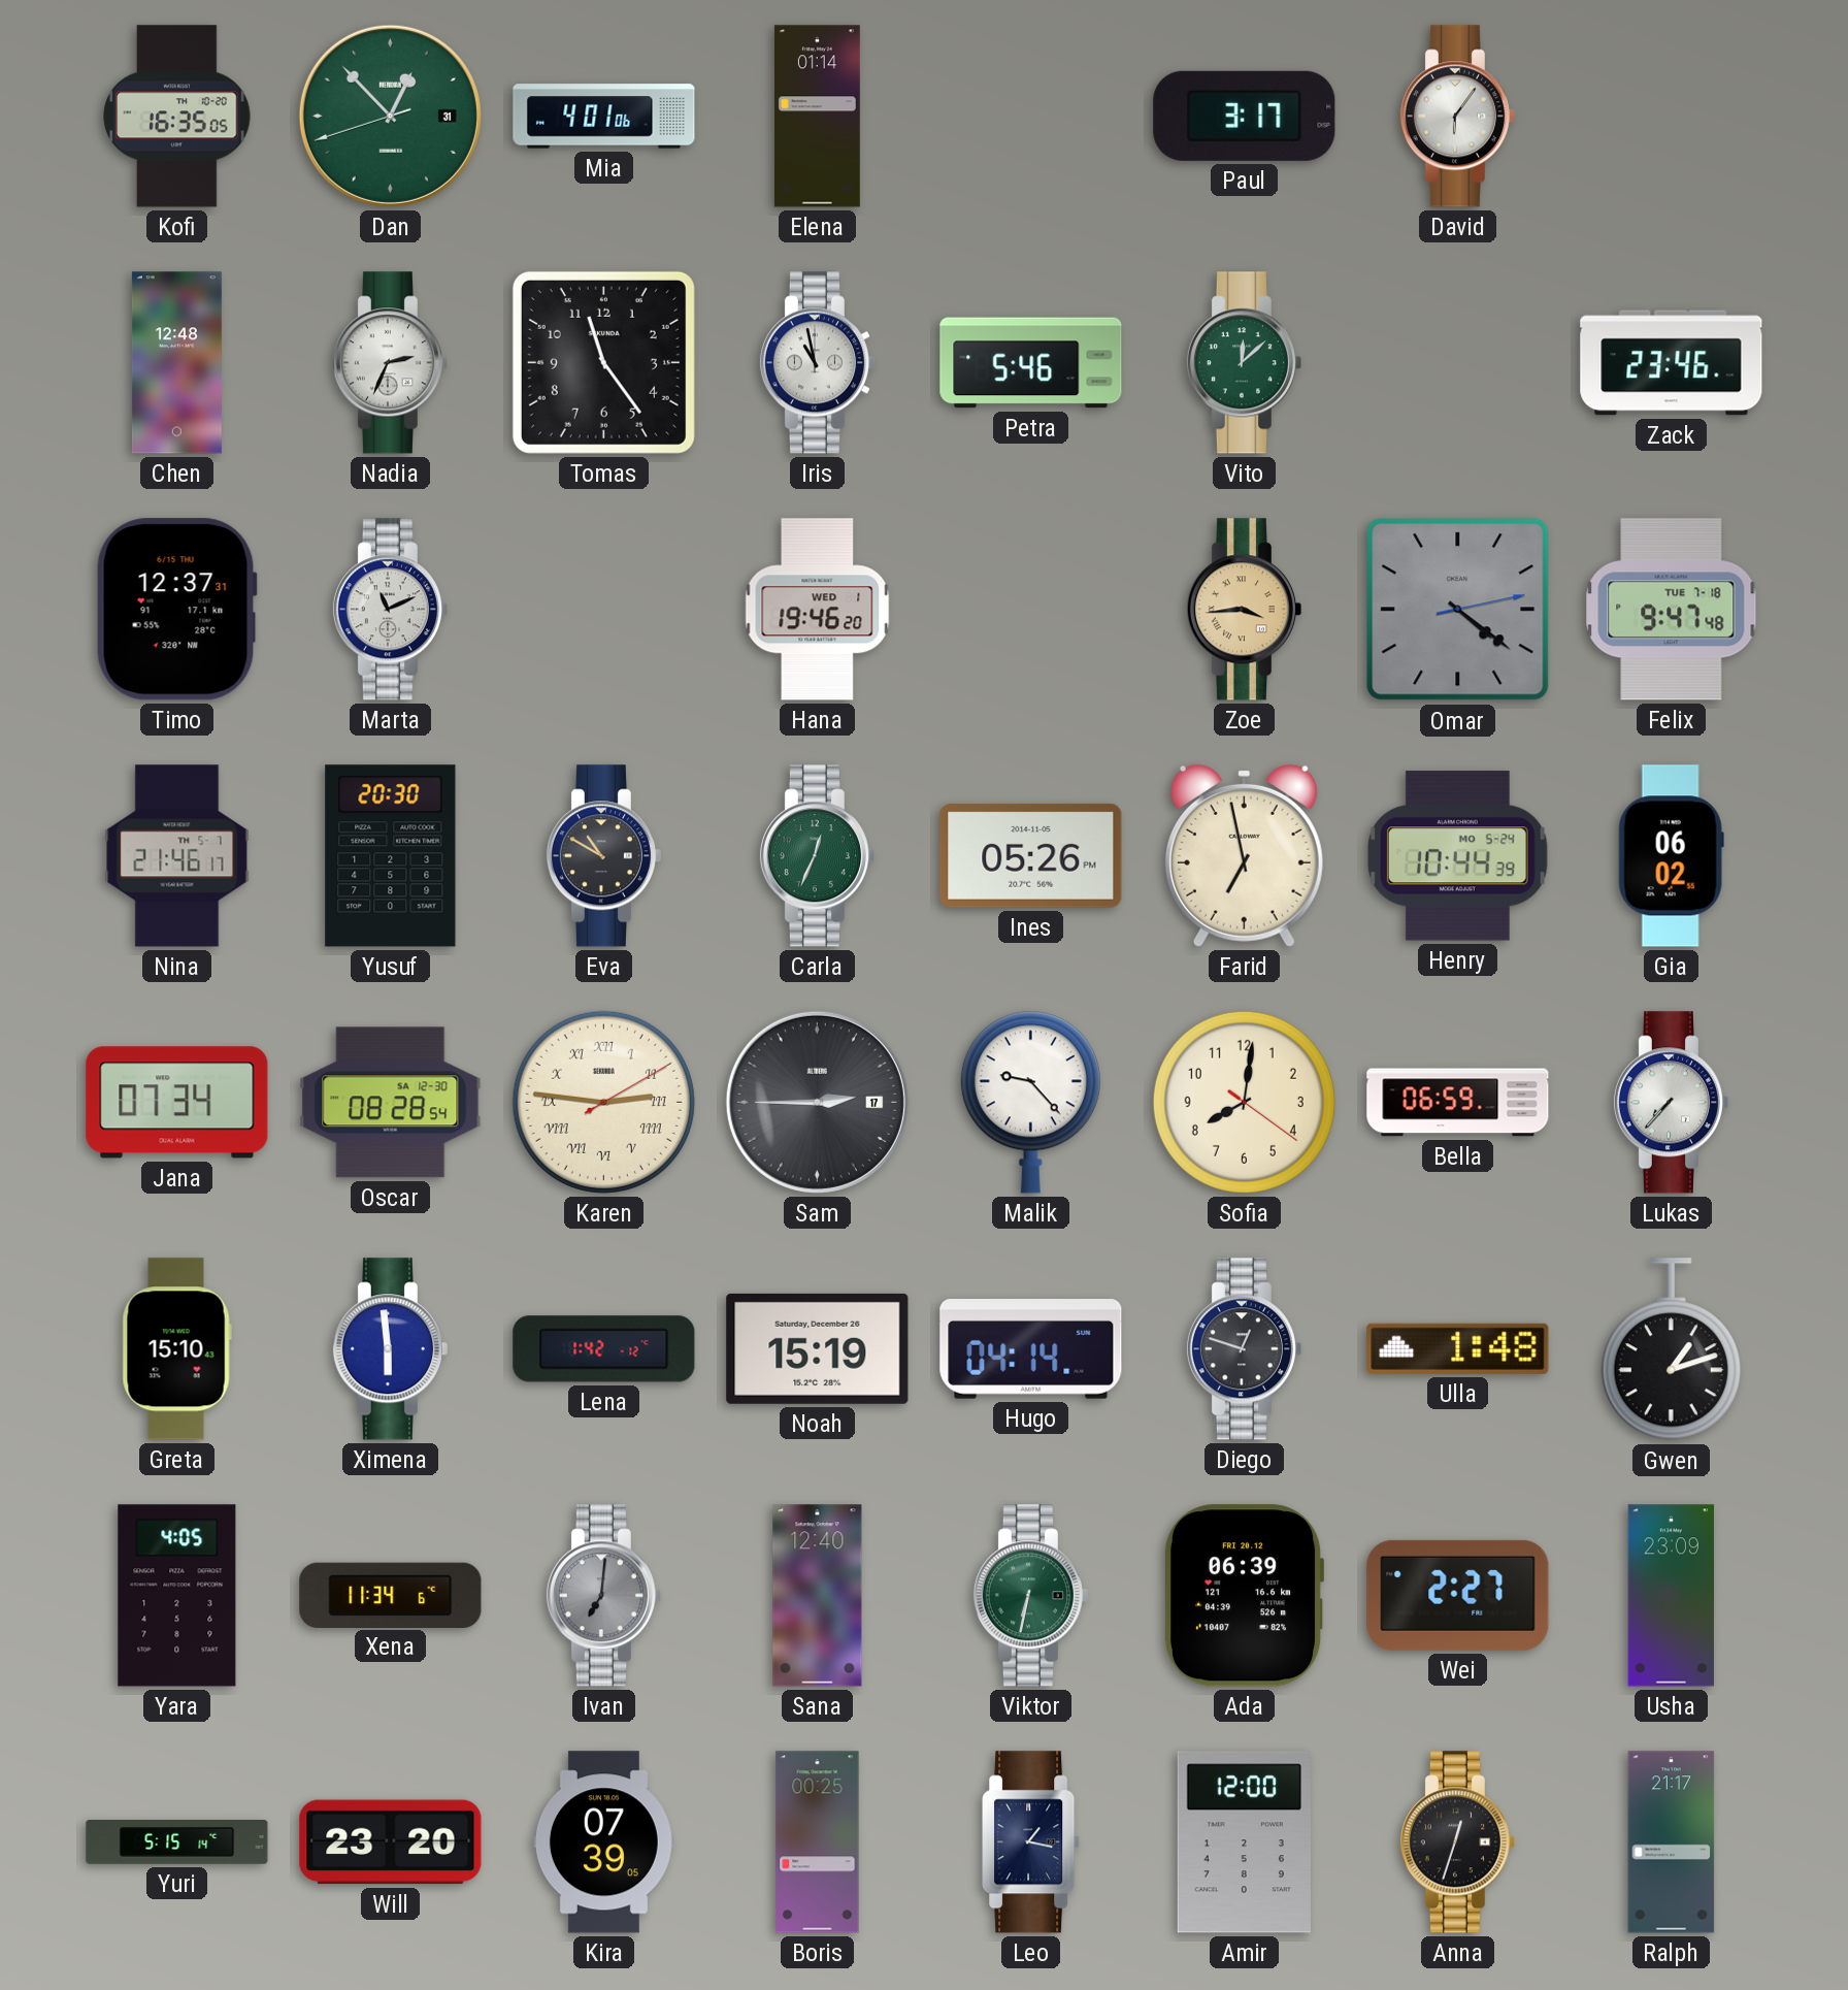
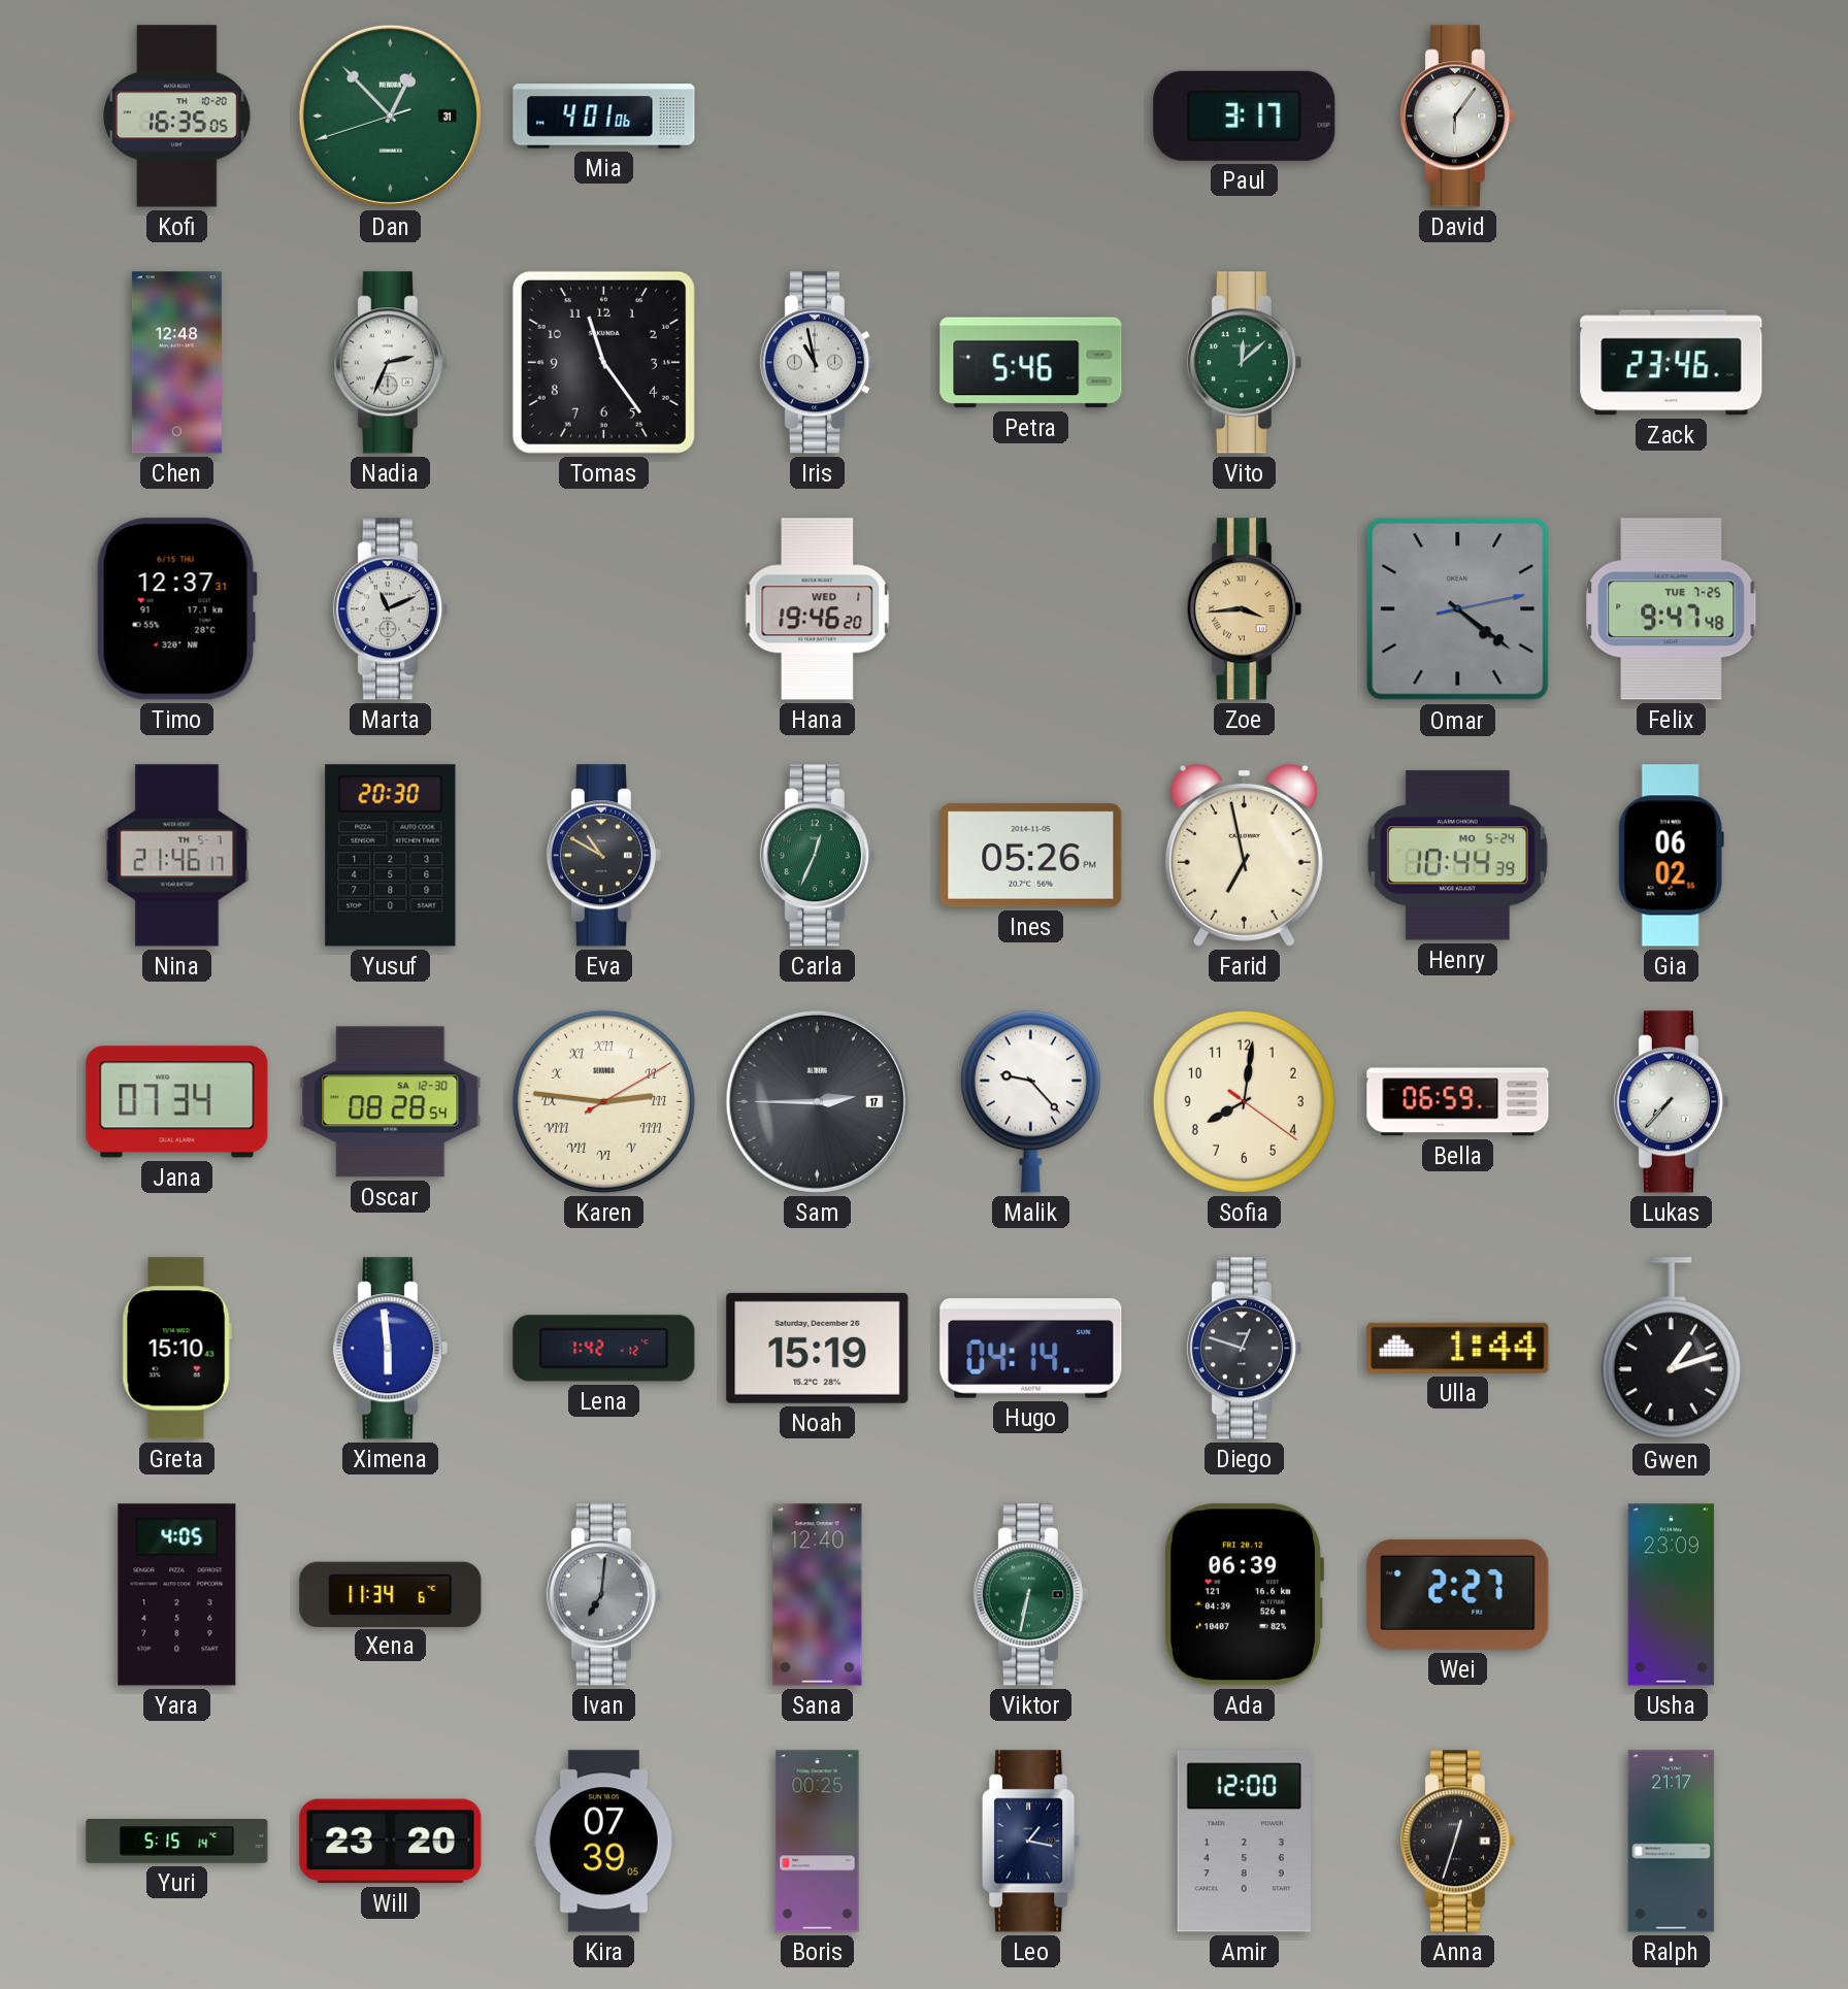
Elena: 01:14 -> none (817, 117)
Felix date: TUE 7-18 -> TUE 7-25 (1672, 609)
Ulla: 1:48 -> 1:44 (1458, 1348)
